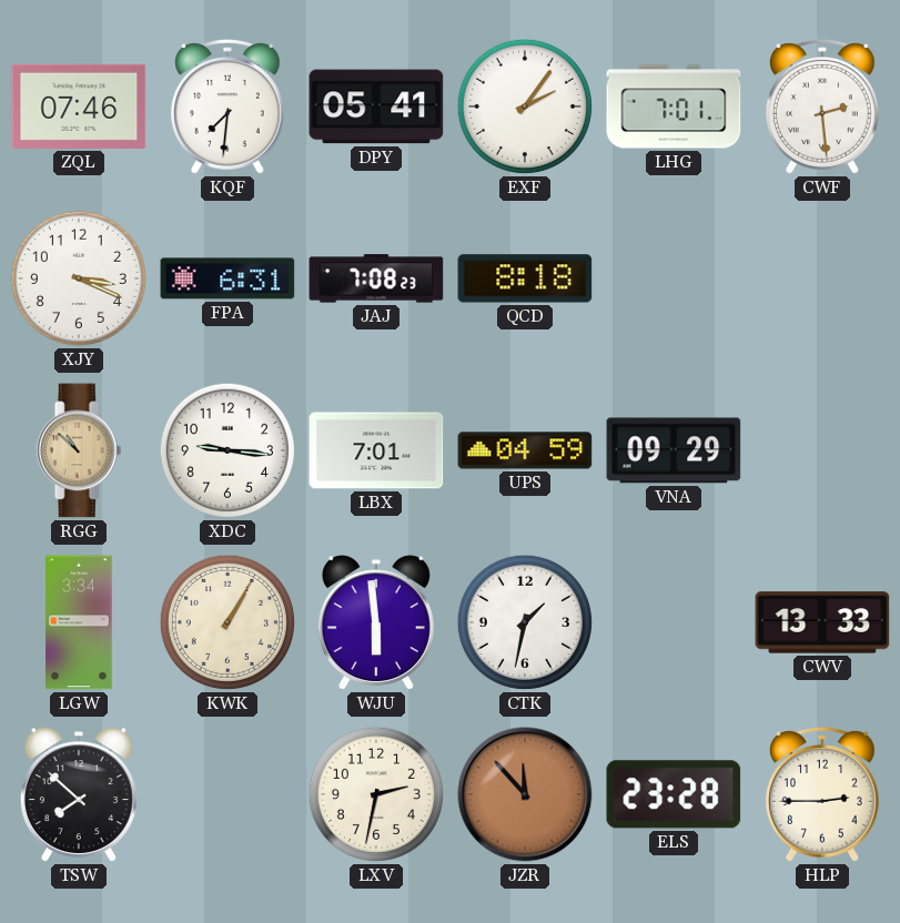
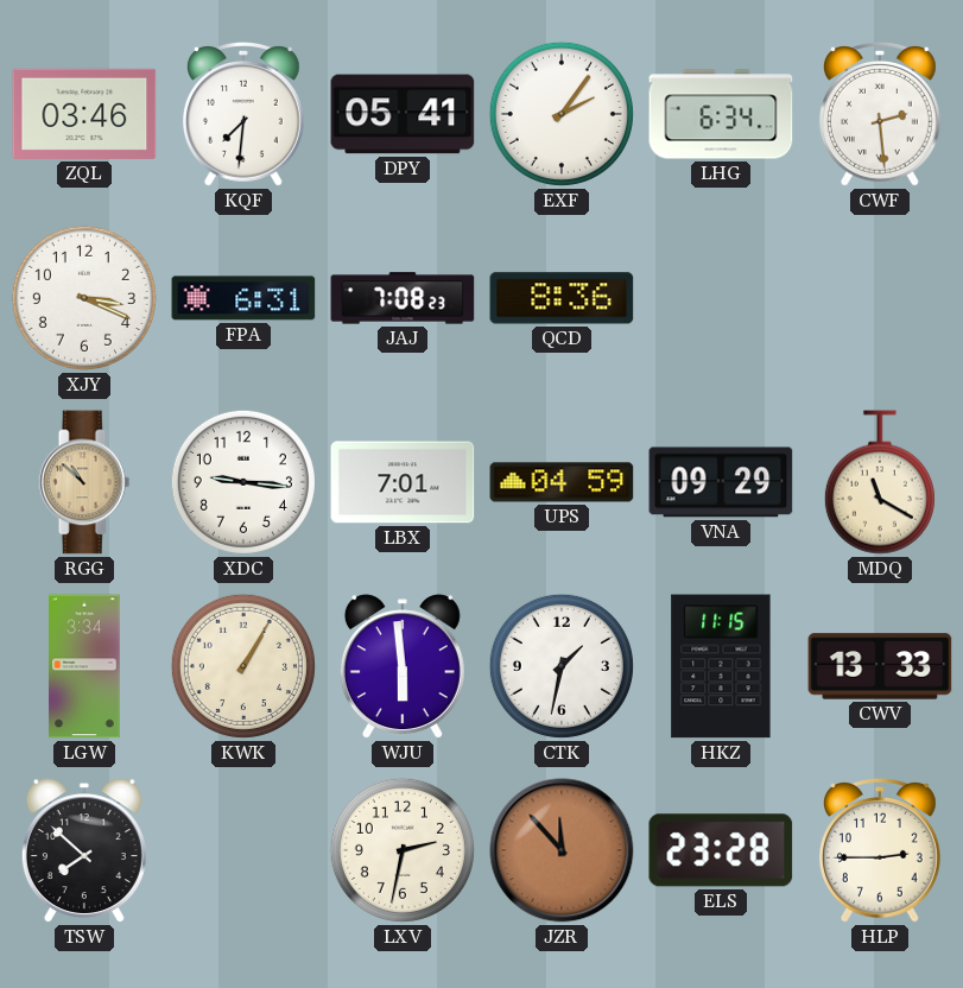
ZQL: 07:46 -> 03:46 (84, 114)
LHG: 7:01 -> 6:34 (721, 114)
QCD: 8:18 -> 8:36 (562, 298)
MDQ: none -> 11:20 (880, 482)
HKZ: none -> 11:15 (721, 666)
